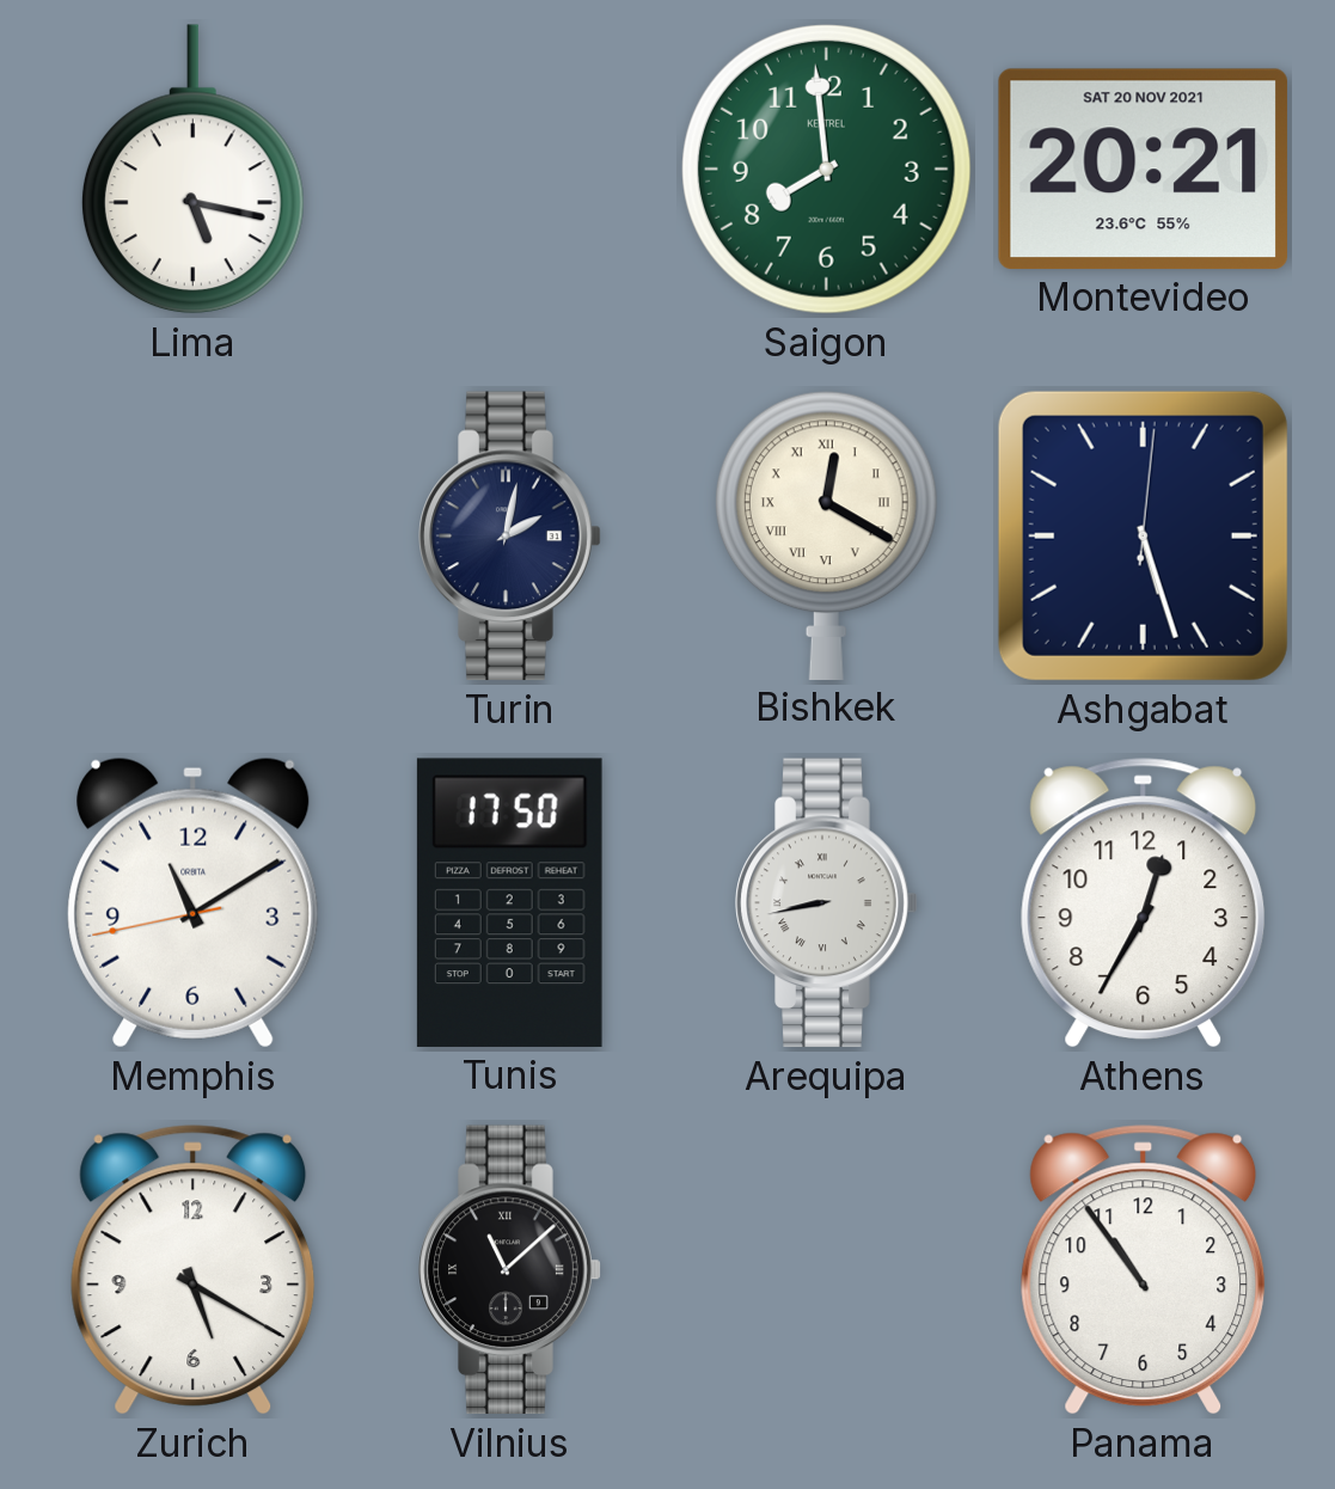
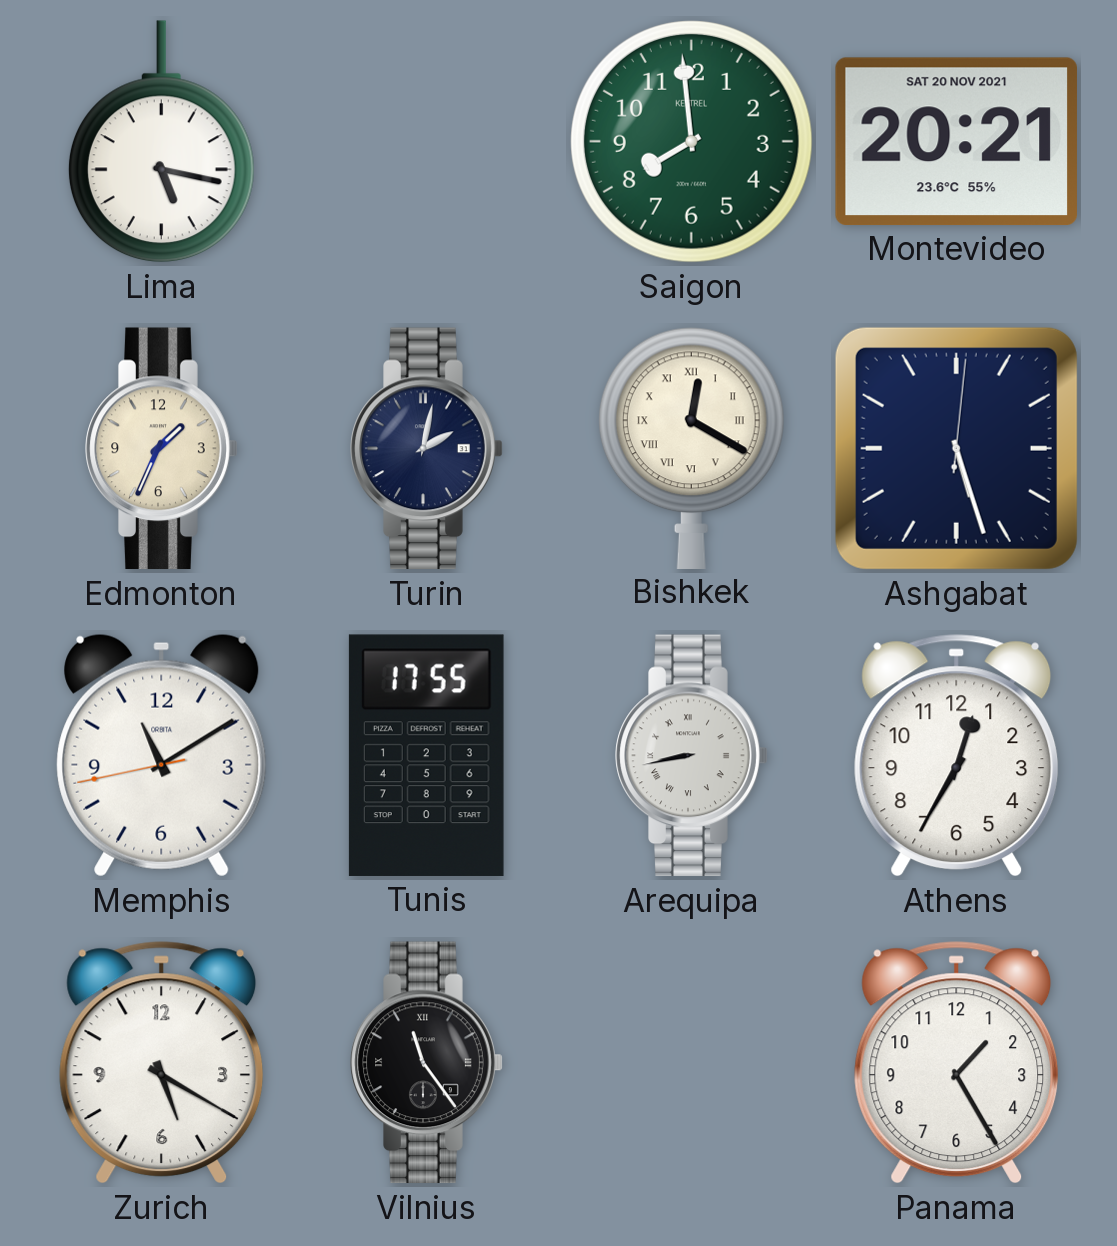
Edmonton: none -> 1:34 (162, 449)
Tunis: 17:50 -> 17:55 (426, 755)
Vilnius: 11:08 -> 11:24 (427, 1063)
Panama: 10:54 -> 1:25 (957, 1063)
